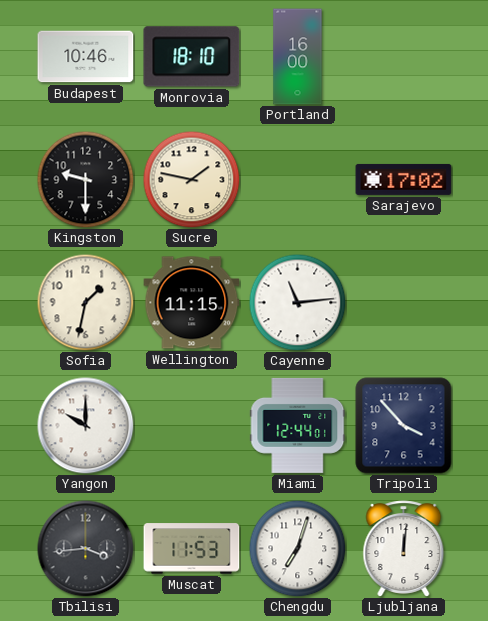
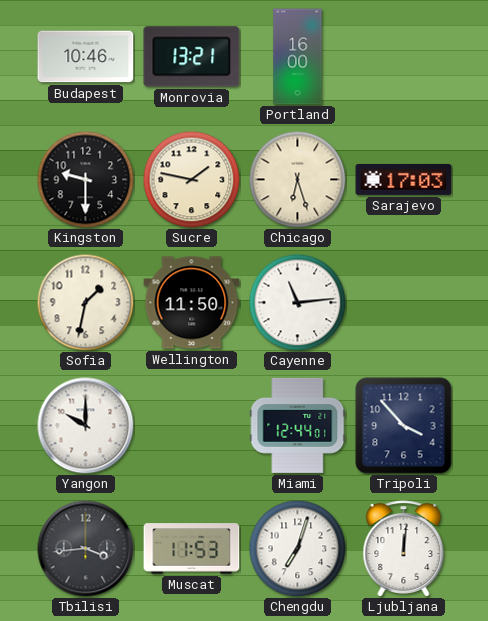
Monrovia: 18:10 -> 13:21 (192, 57)
Chicago: none -> 6:27 (297, 179)
Sarajevo: 17:02 -> 17:03 (404, 179)
Wellington: 11:15 -> 11:50 (192, 303)
